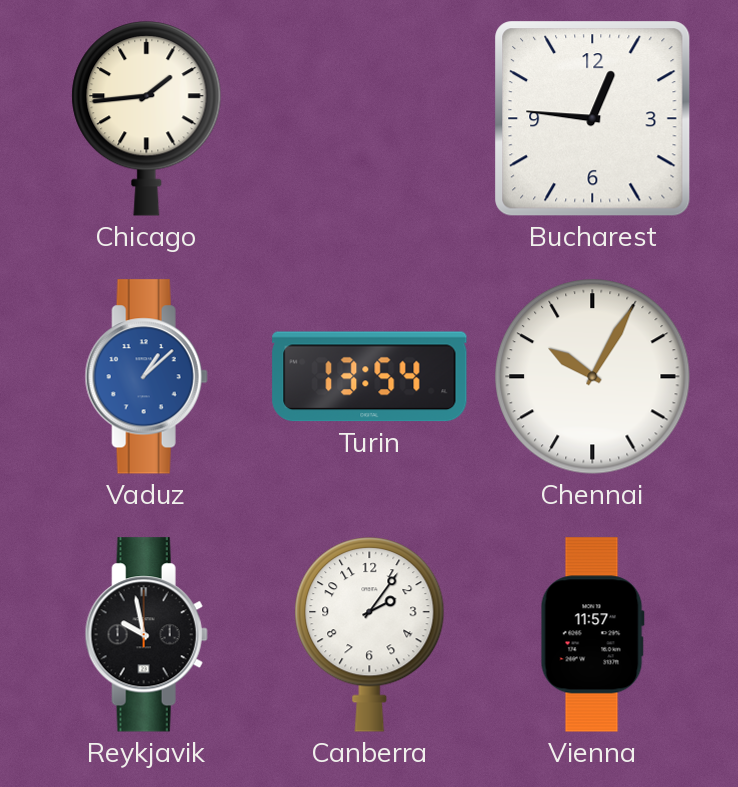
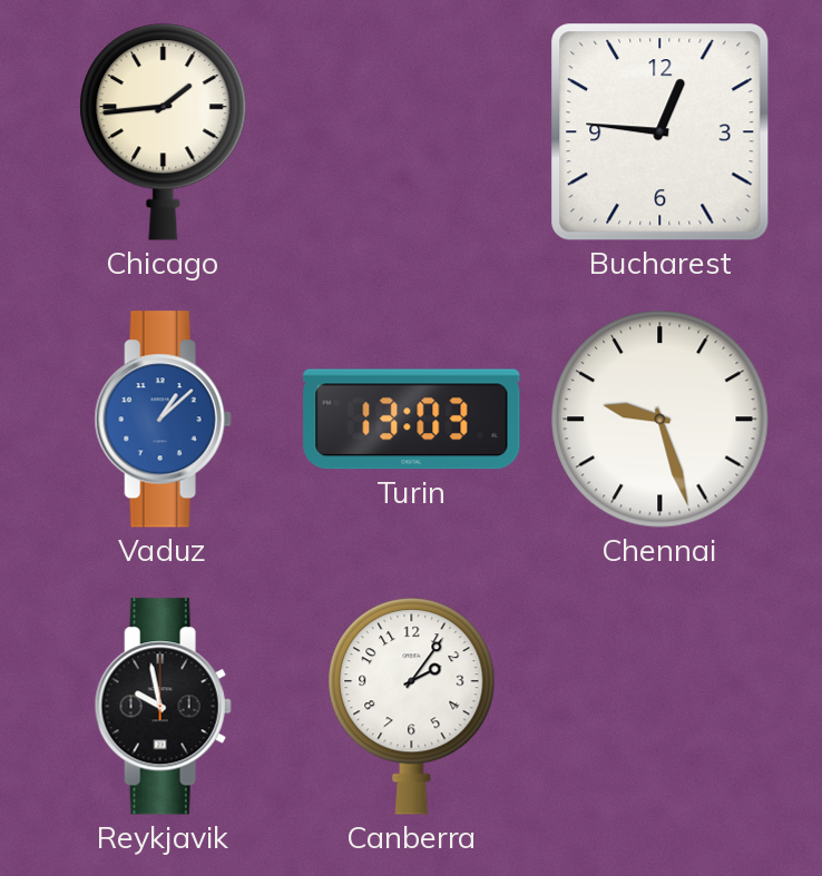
Turin: 13:54 -> 13:03 (412, 420)
Chennai: 10:05 -> 9:27 (660, 420)
Vienna: 11:57 -> none (592, 635)
